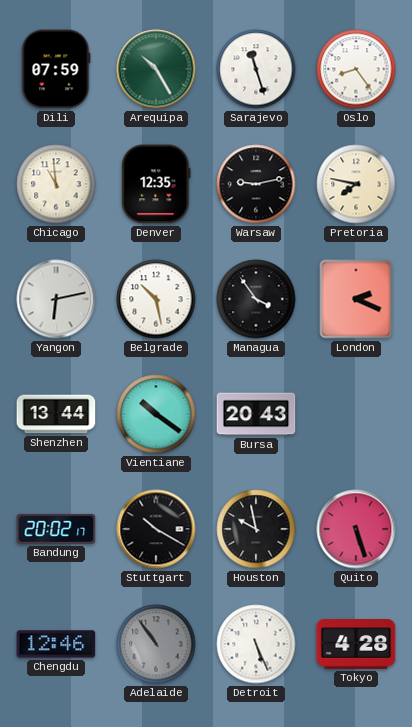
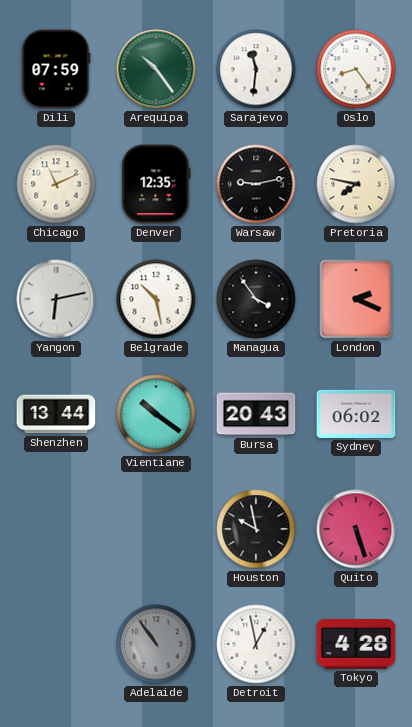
Arequipa: 10:25 -> 10:24 (156, 69)
Sarajevo: 11:27 -> 11:31 (256, 69)
Chicago: 10:59 -> 11:11 (56, 184)
Sydney: none -> 06:02 (356, 414)
Bandung: 20:02 -> none (56, 529)
Stuttgart: 10:20 -> none (156, 529)
Chengdu: 12:46 -> none (56, 644)
Detroit: 5:26 -> 12:58 (256, 644)
